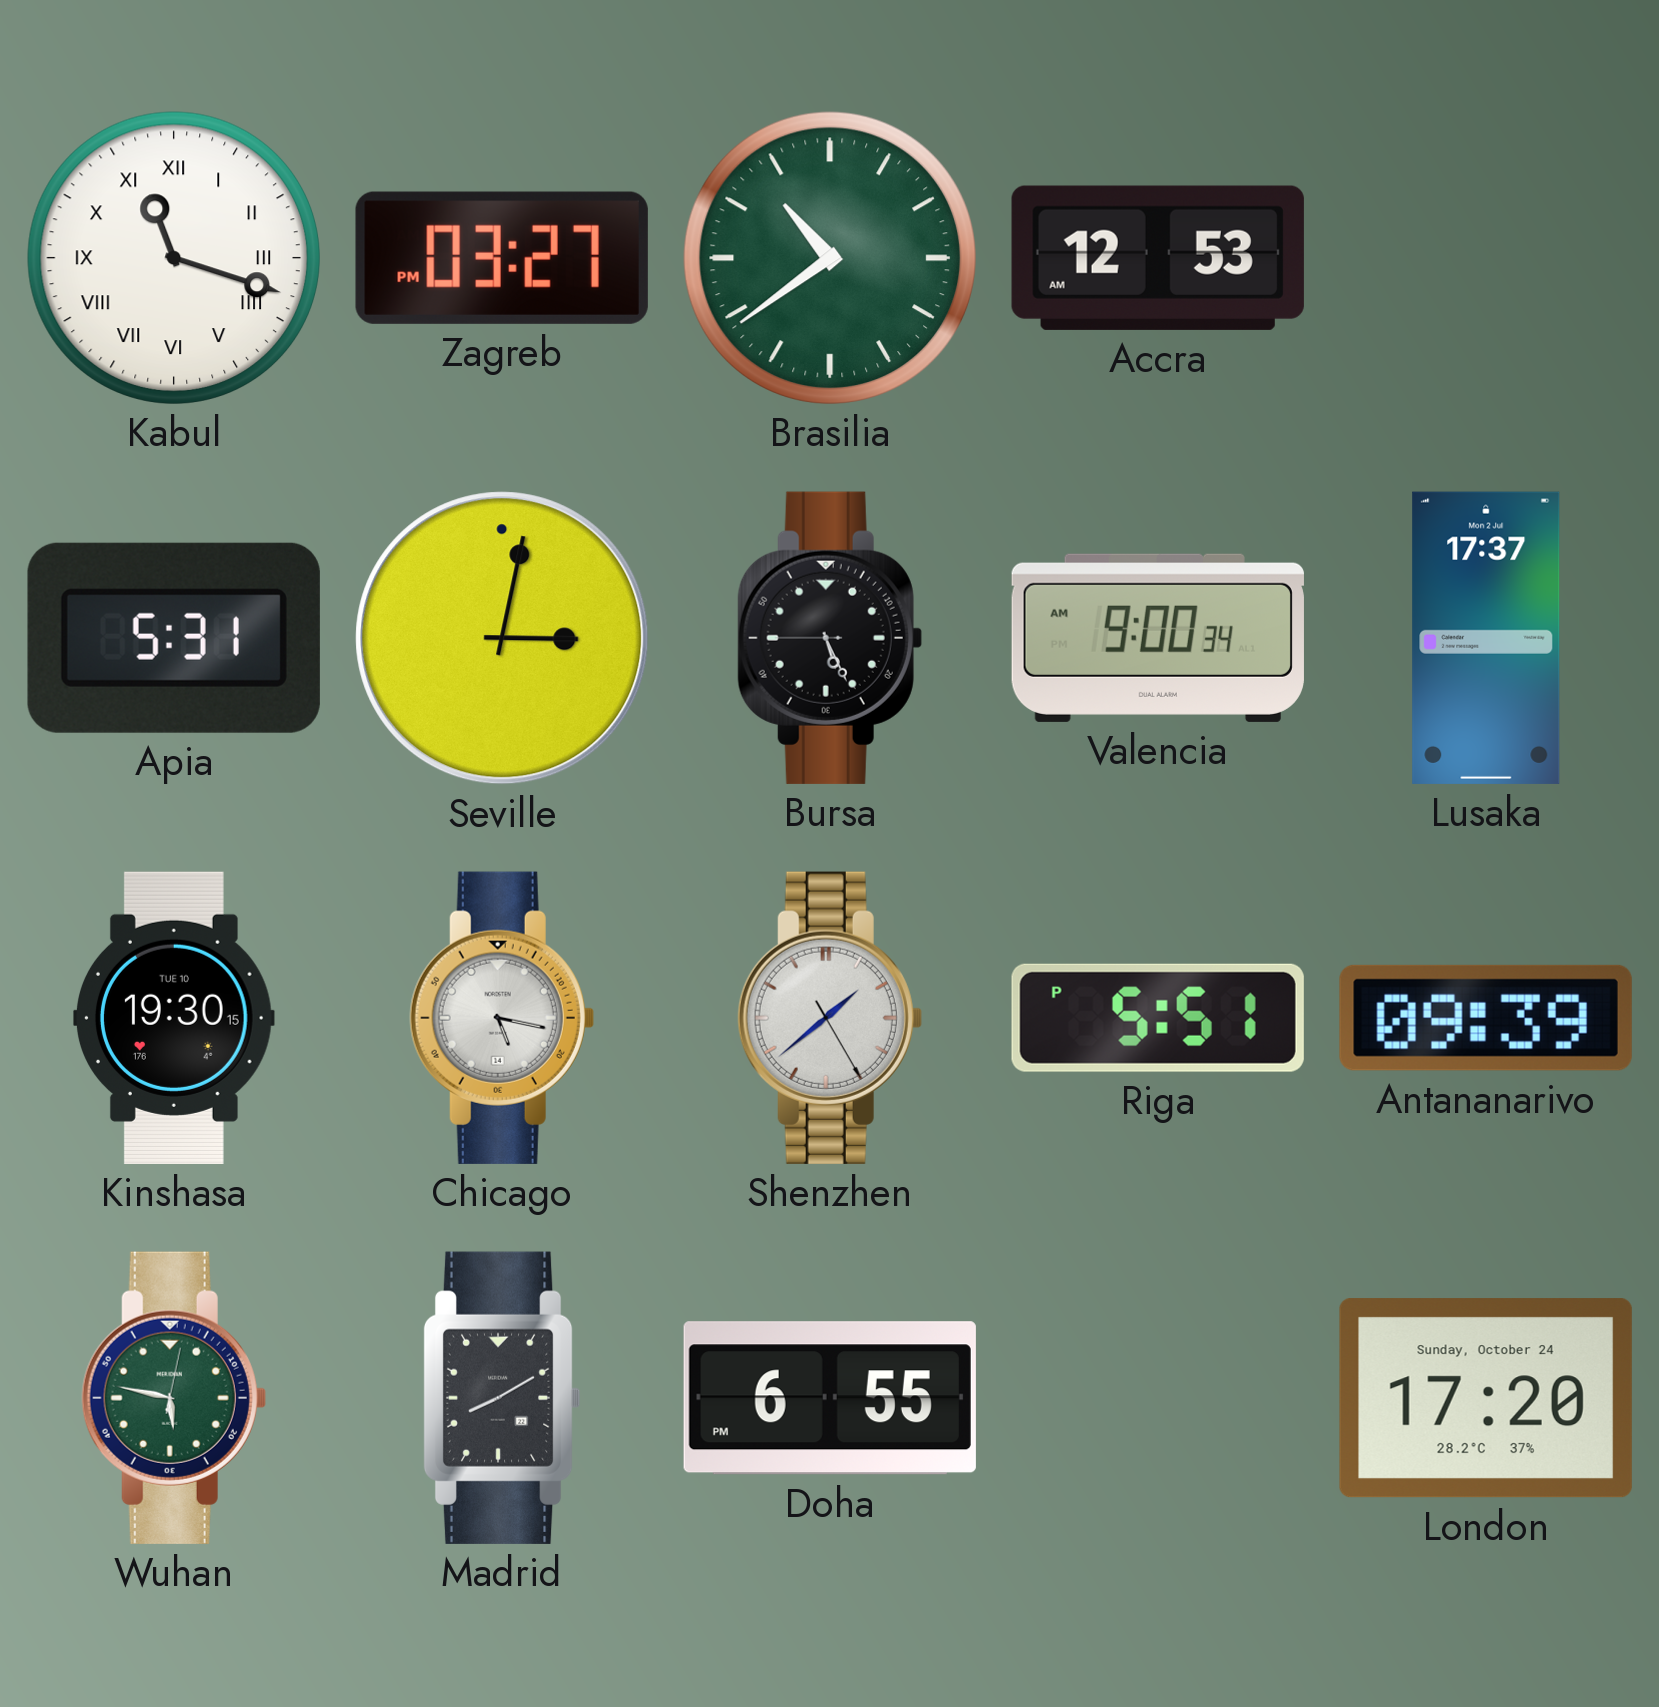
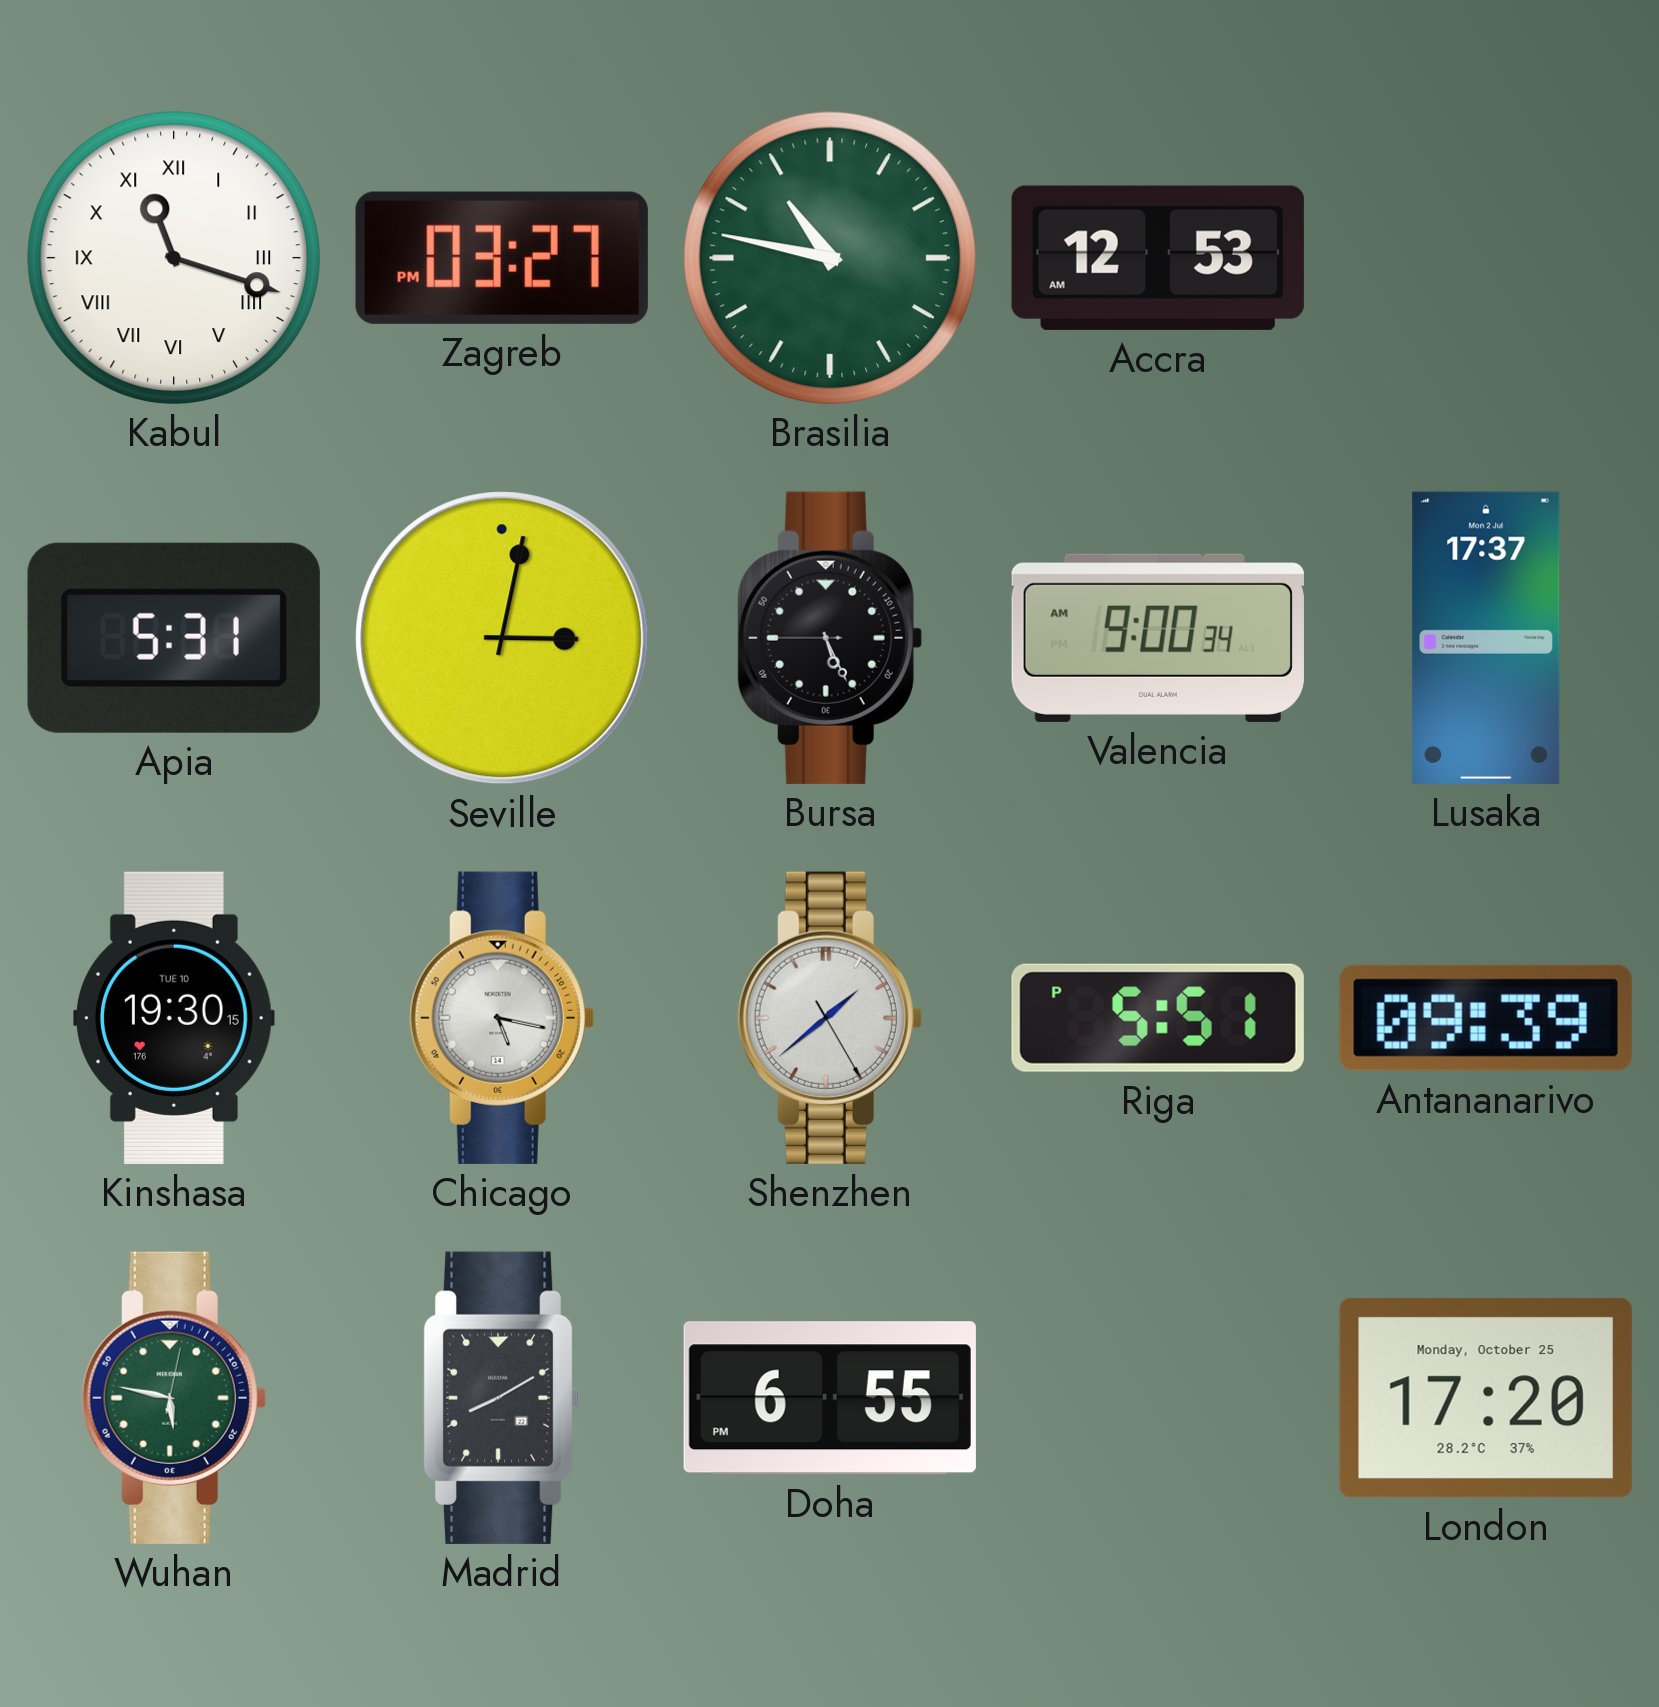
Brasilia: 10:39 -> 10:47 (830, 258)
London date: Sunday, October 24 -> Monday, October 25 (1486, 1398)
